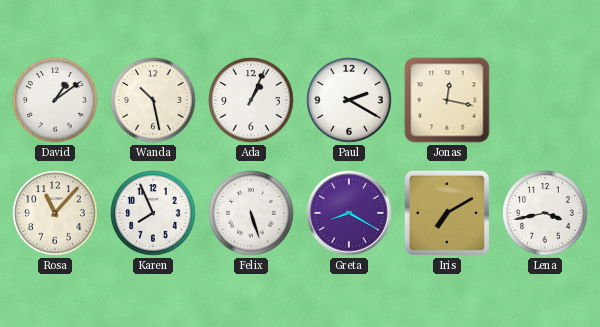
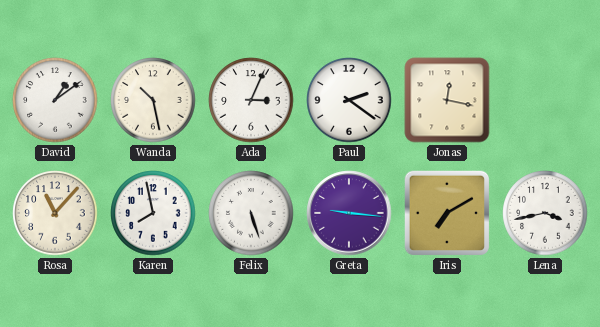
Ada: 1:04 -> 3:04 (251, 100)
Paul: 2:20 -> 2:21 (349, 100)
Karen: 7:56 -> 7:58 (153, 213)
Greta: 8:20 -> 9:16 (349, 213)
